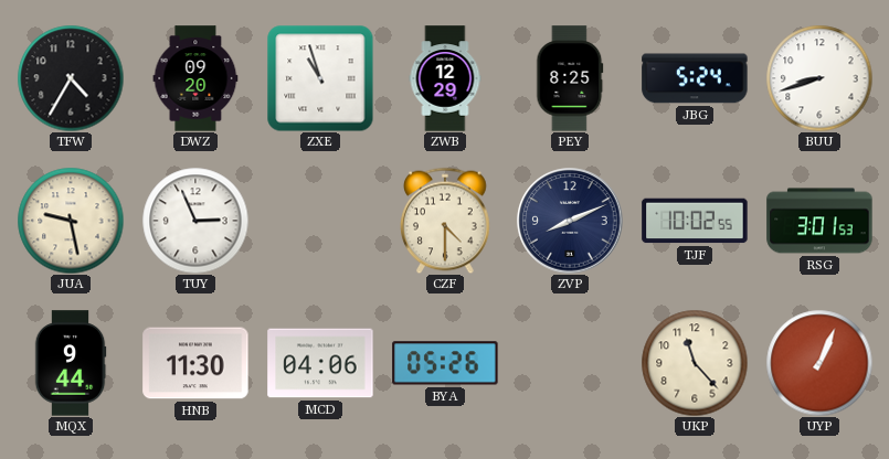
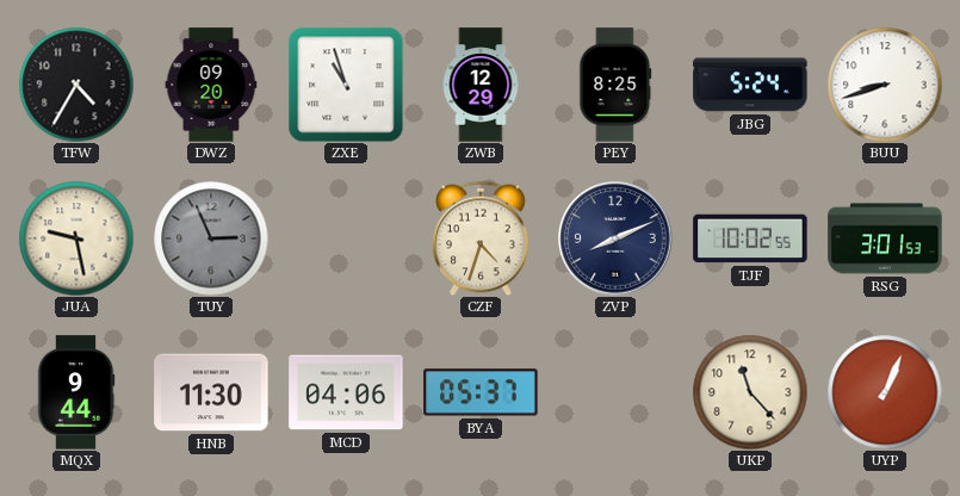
TUY dial: white -> grey (211, 238)
CZF: 4:30 -> 4:33 (482, 238)
BYA: 05:26 -> 05:37 (481, 392)
